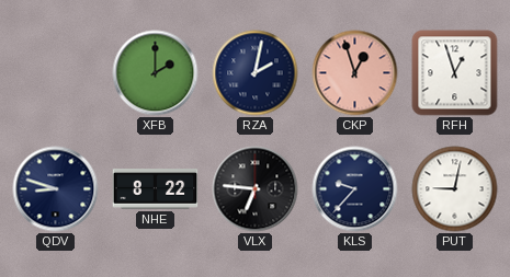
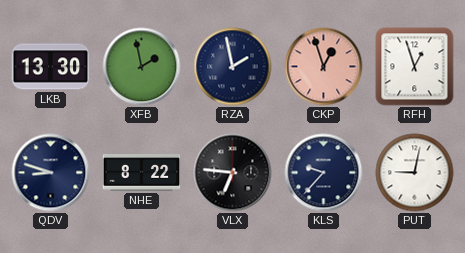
LKB: none -> 13:30 (51, 67)
XFB: 2:00 -> 1:58 (142, 67)
RZA: 2:02 -> 1:58 (233, 67)
